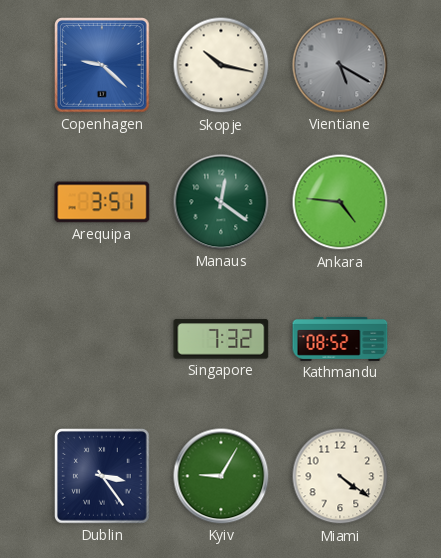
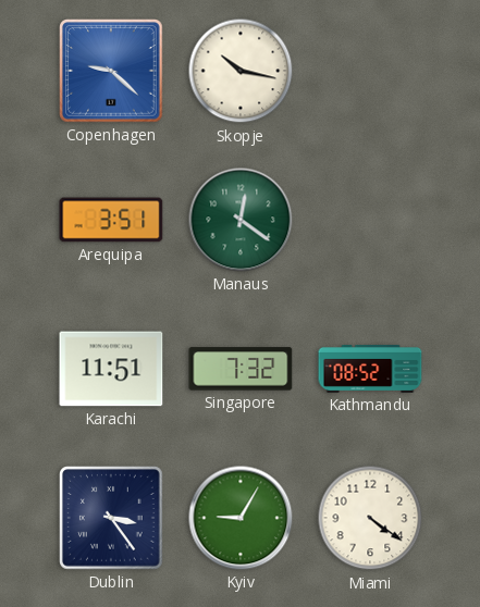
Vientiane: 5:20 -> none (340, 65)
Ankara: 4:46 -> none (340, 202)
Karachi: none -> 11:51 (111, 369)
